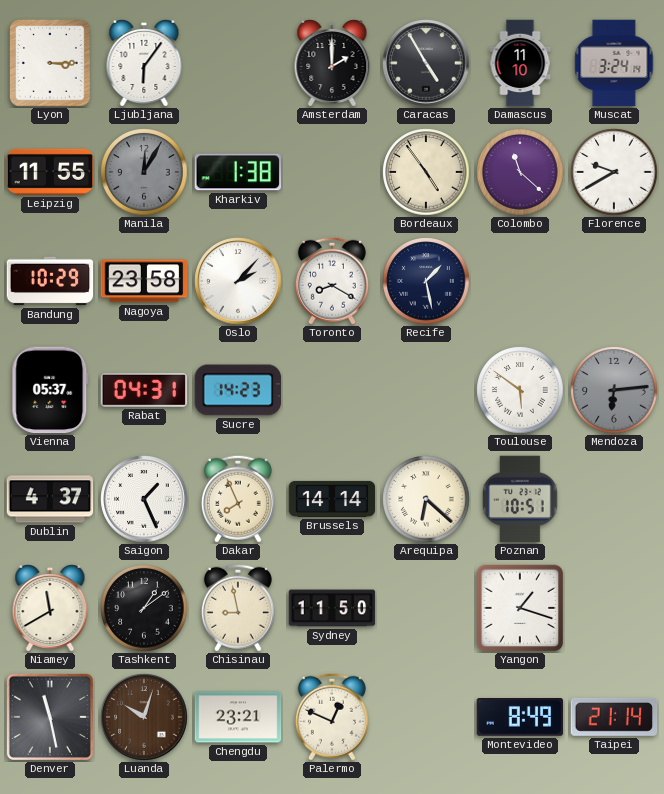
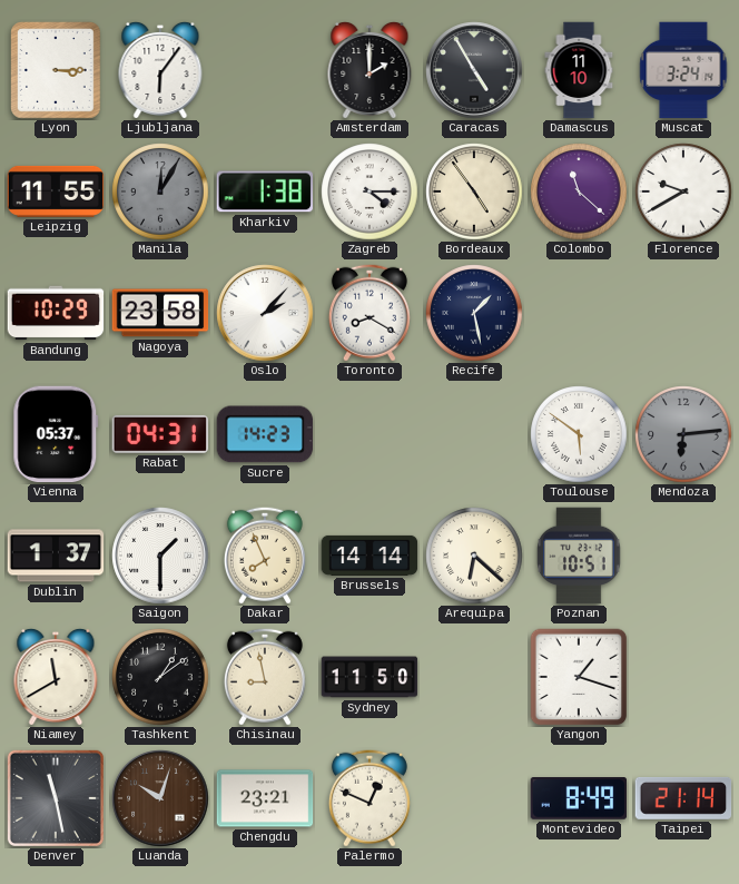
Zagreb: none -> 4:15 (369, 191)
Dublin: 4:37 -> 1:37 (56, 556)
Saigon: 1:26 -> 1:30 (160, 556)
